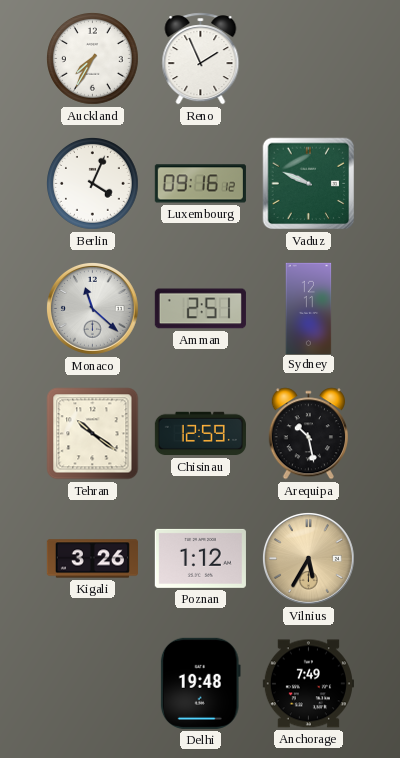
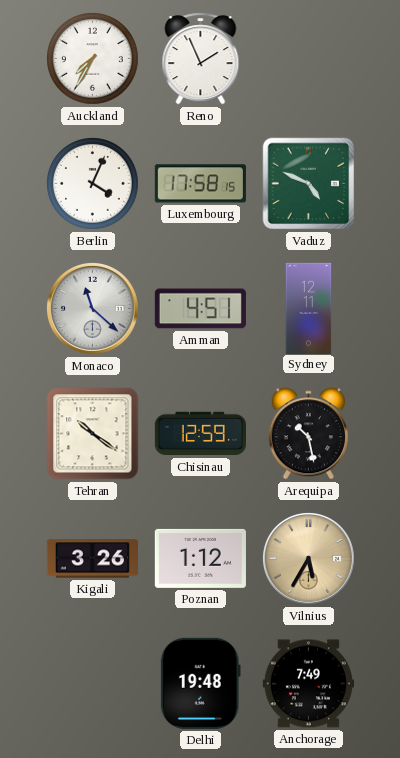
Luxembourg: 09:16 -> 17:58 (200, 184)
Vaduz: 9:49 -> 4:49 (309, 184)
Amman: 2:51 -> 4:51 (200, 309)
